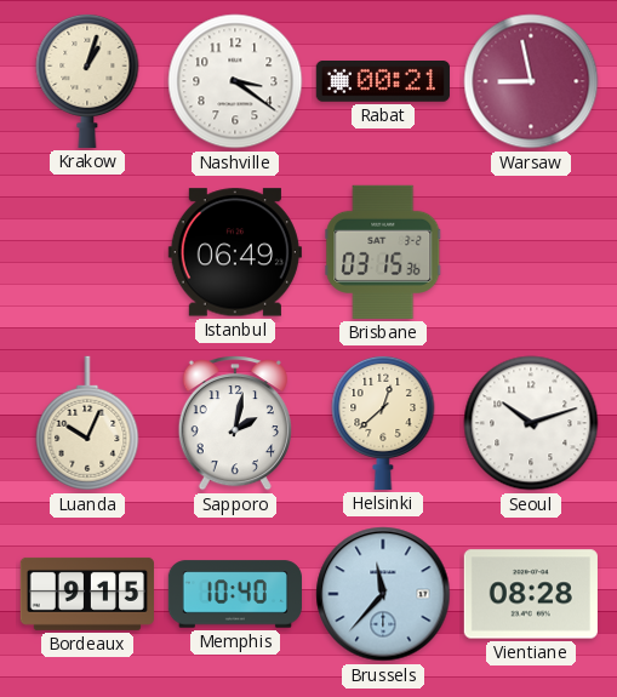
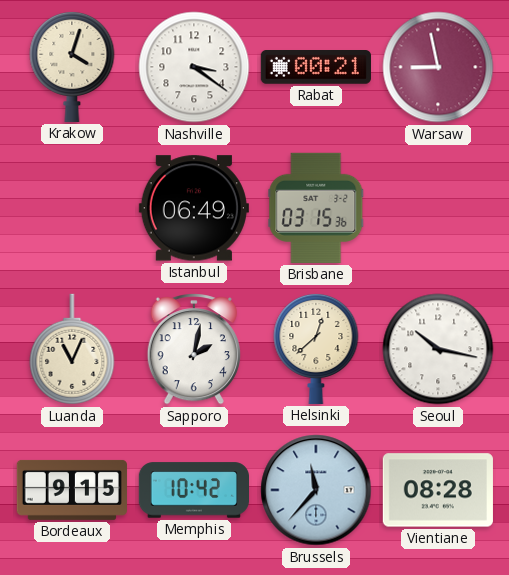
Krakow: 1:03 -> 4:03 (72, 66)
Luanda: 10:04 -> 11:04 (72, 349)
Seoul: 10:12 -> 10:17 (438, 349)
Memphis: 10:40 -> 10:42 (193, 490)
